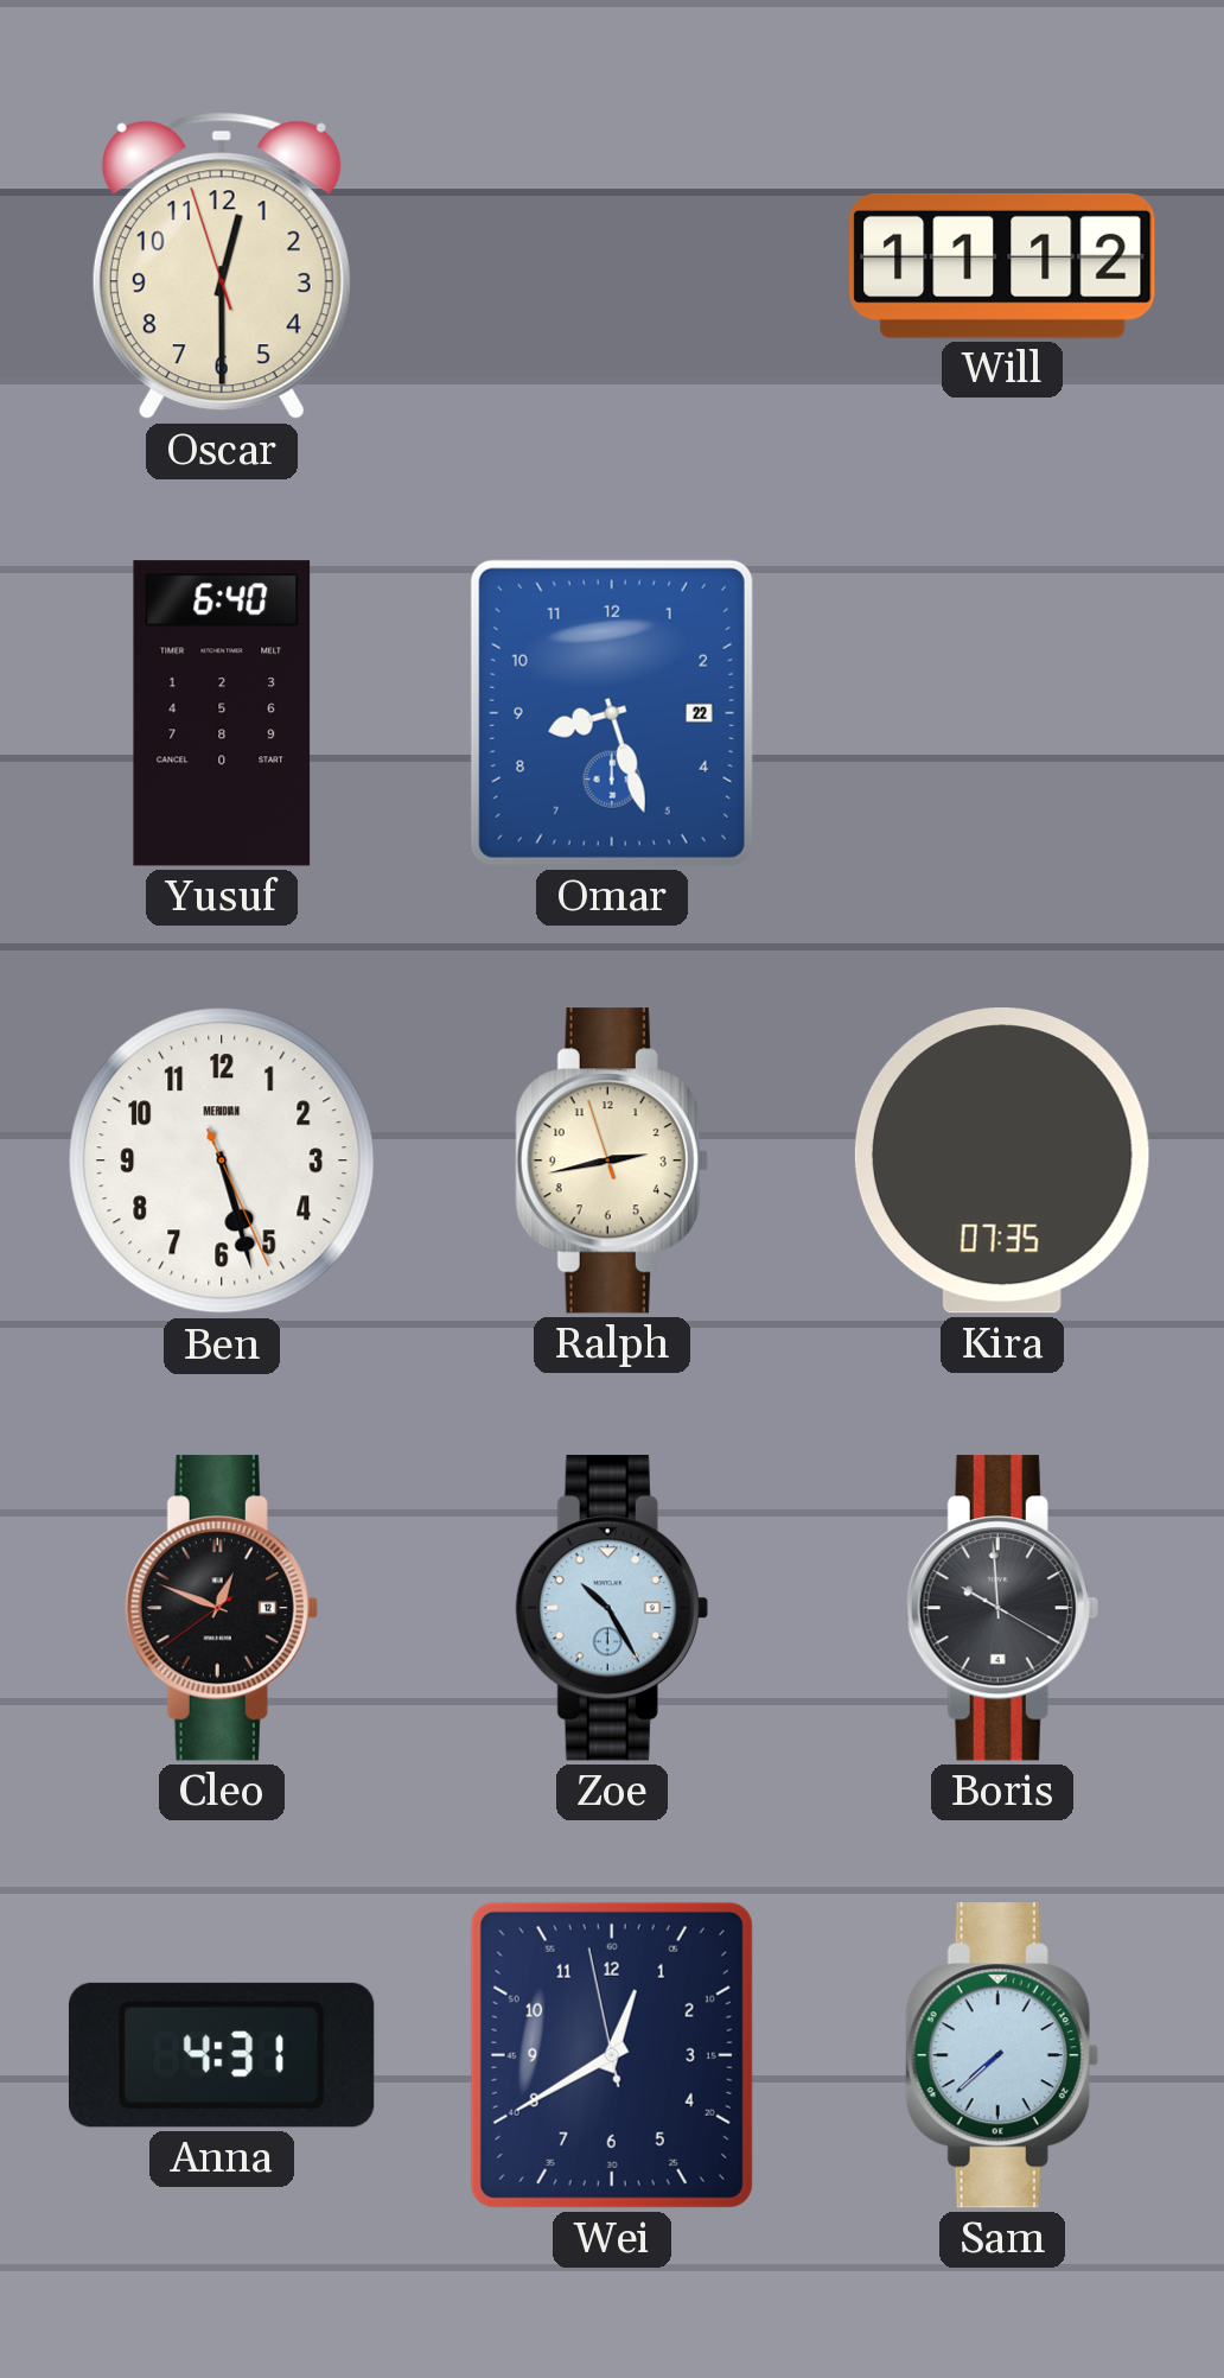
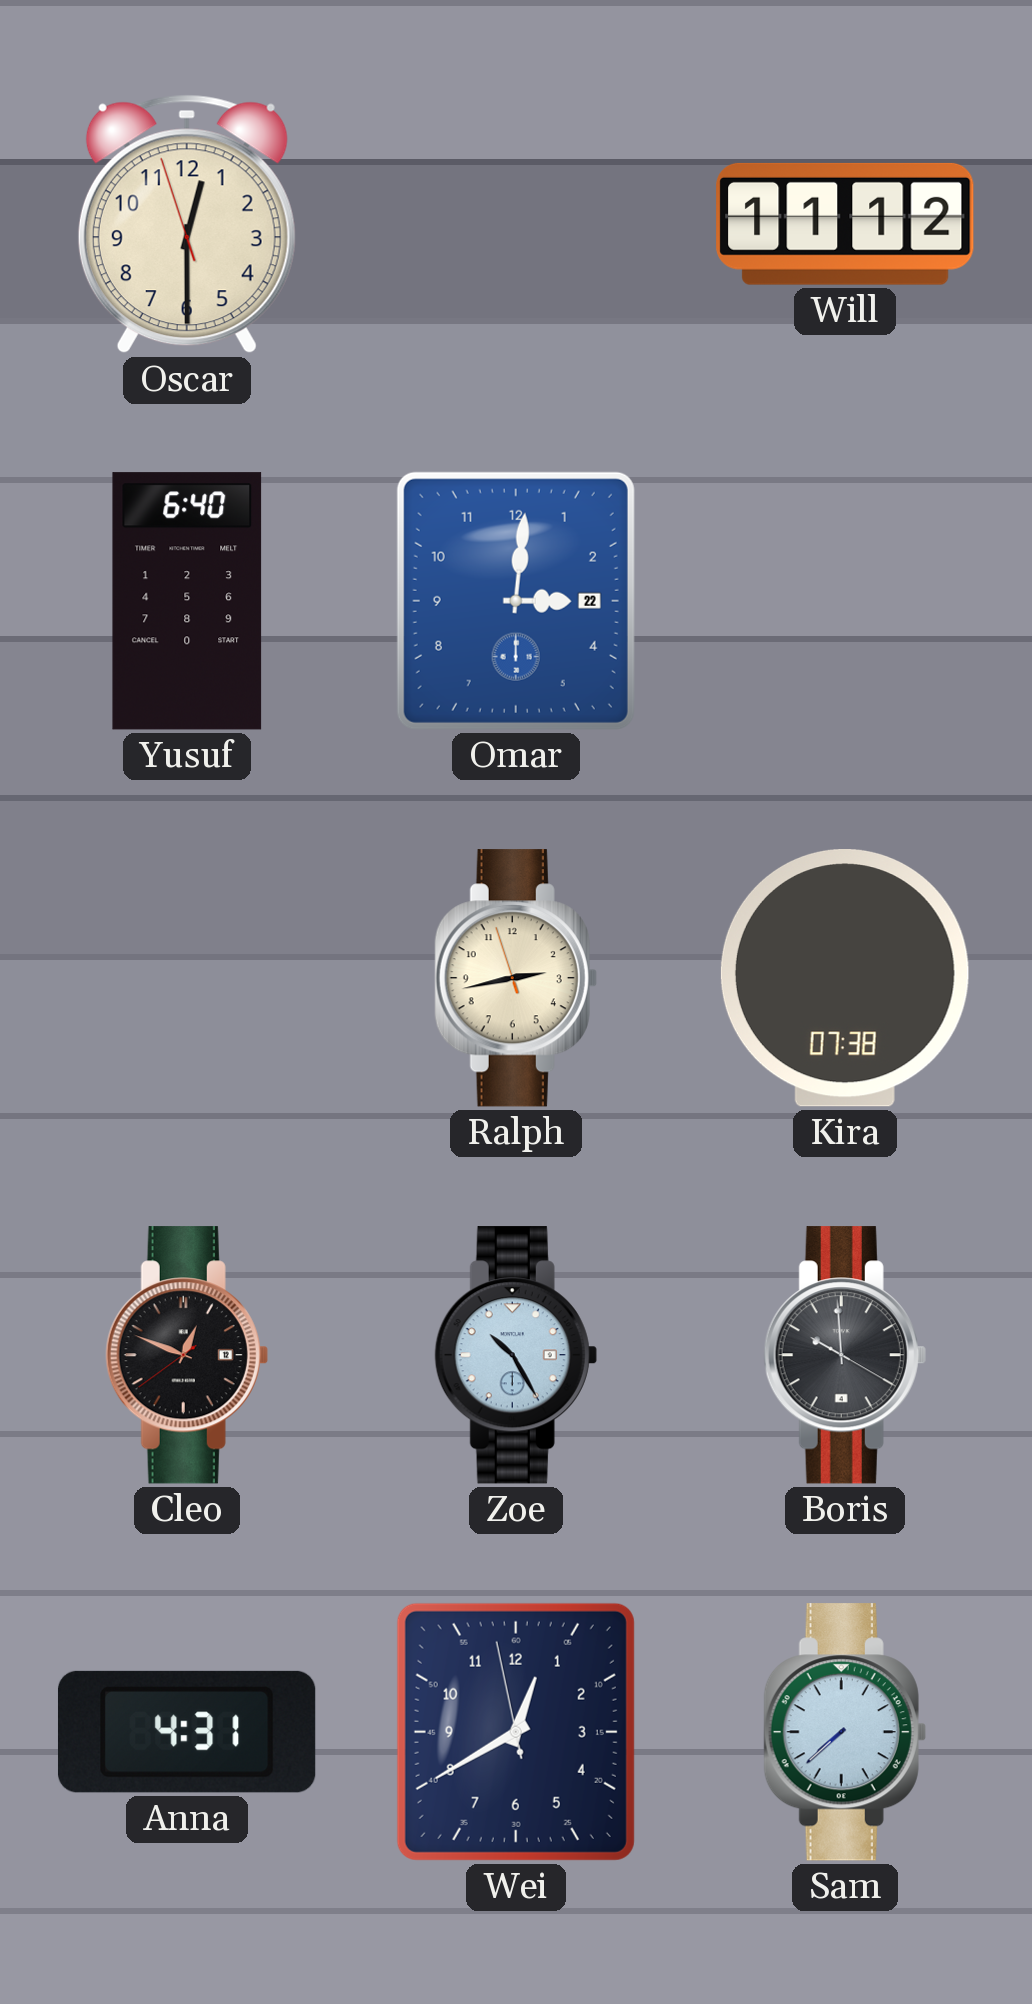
Omar: 8:27 -> 3:01 (516, 601)
Ben: 5:27 -> none (222, 1161)
Kira: 07:35 -> 07:38 (845, 979)
